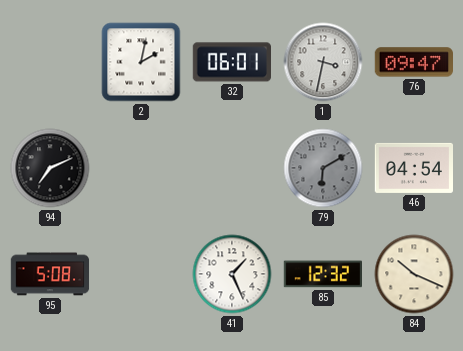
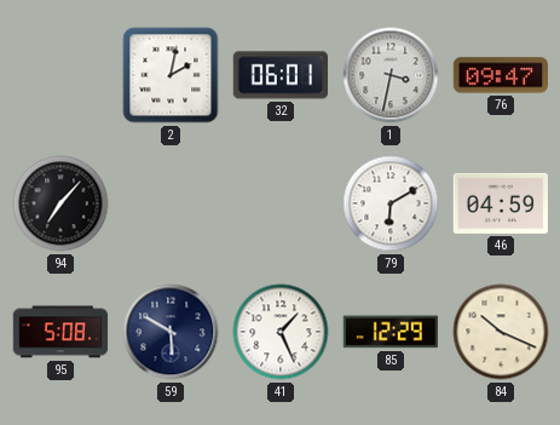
94: 7:11 -> 7:07 (60, 203)
79 dial: grey -> white (391, 203)
46: 04:54 -> 04:59 (500, 203)
59: none -> 5:50 (171, 332)
85: 12:32 -> 12:29 (389, 332)
